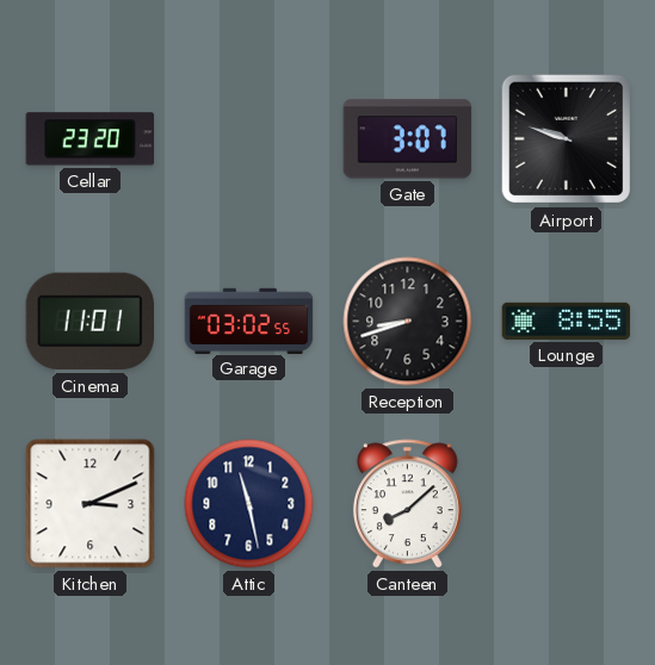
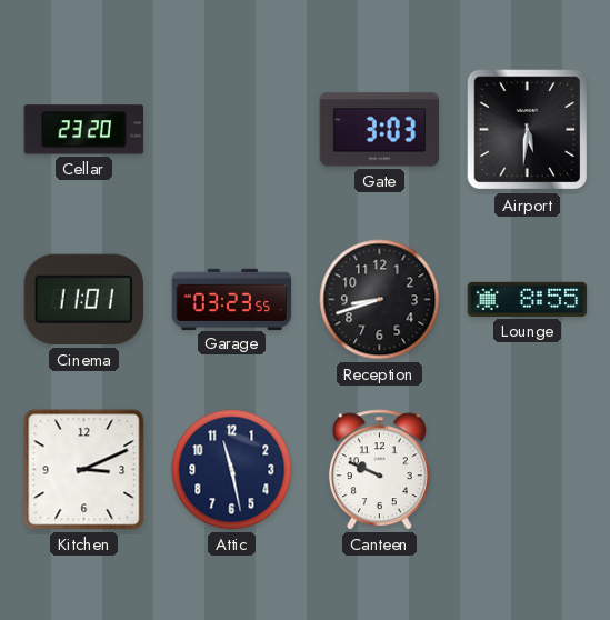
Gate: 3:07 -> 3:03 (380, 130)
Airport: 9:48 -> 5:31 (528, 130)
Garage: 03:02 -> 03:23 (232, 299)
Canteen: 8:08 -> 9:49 (379, 470)
